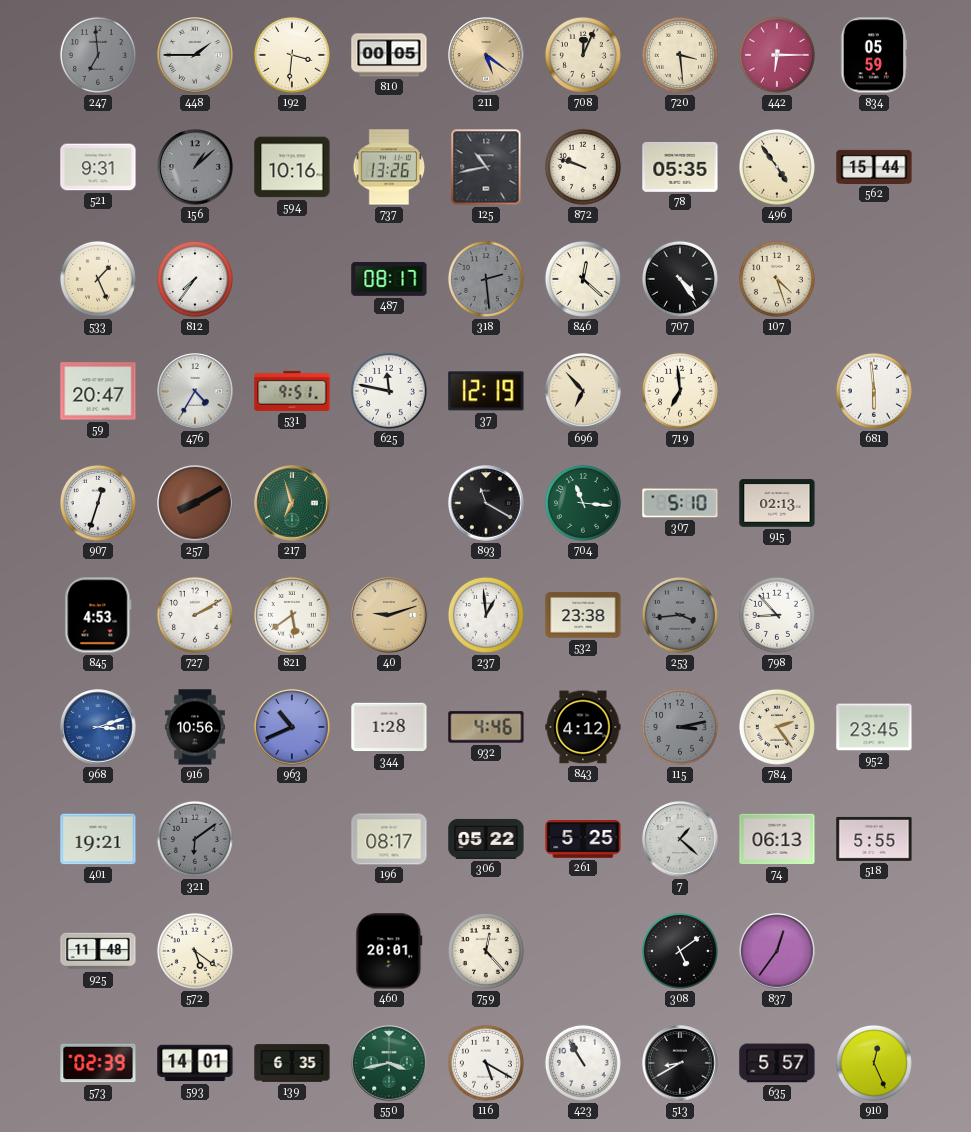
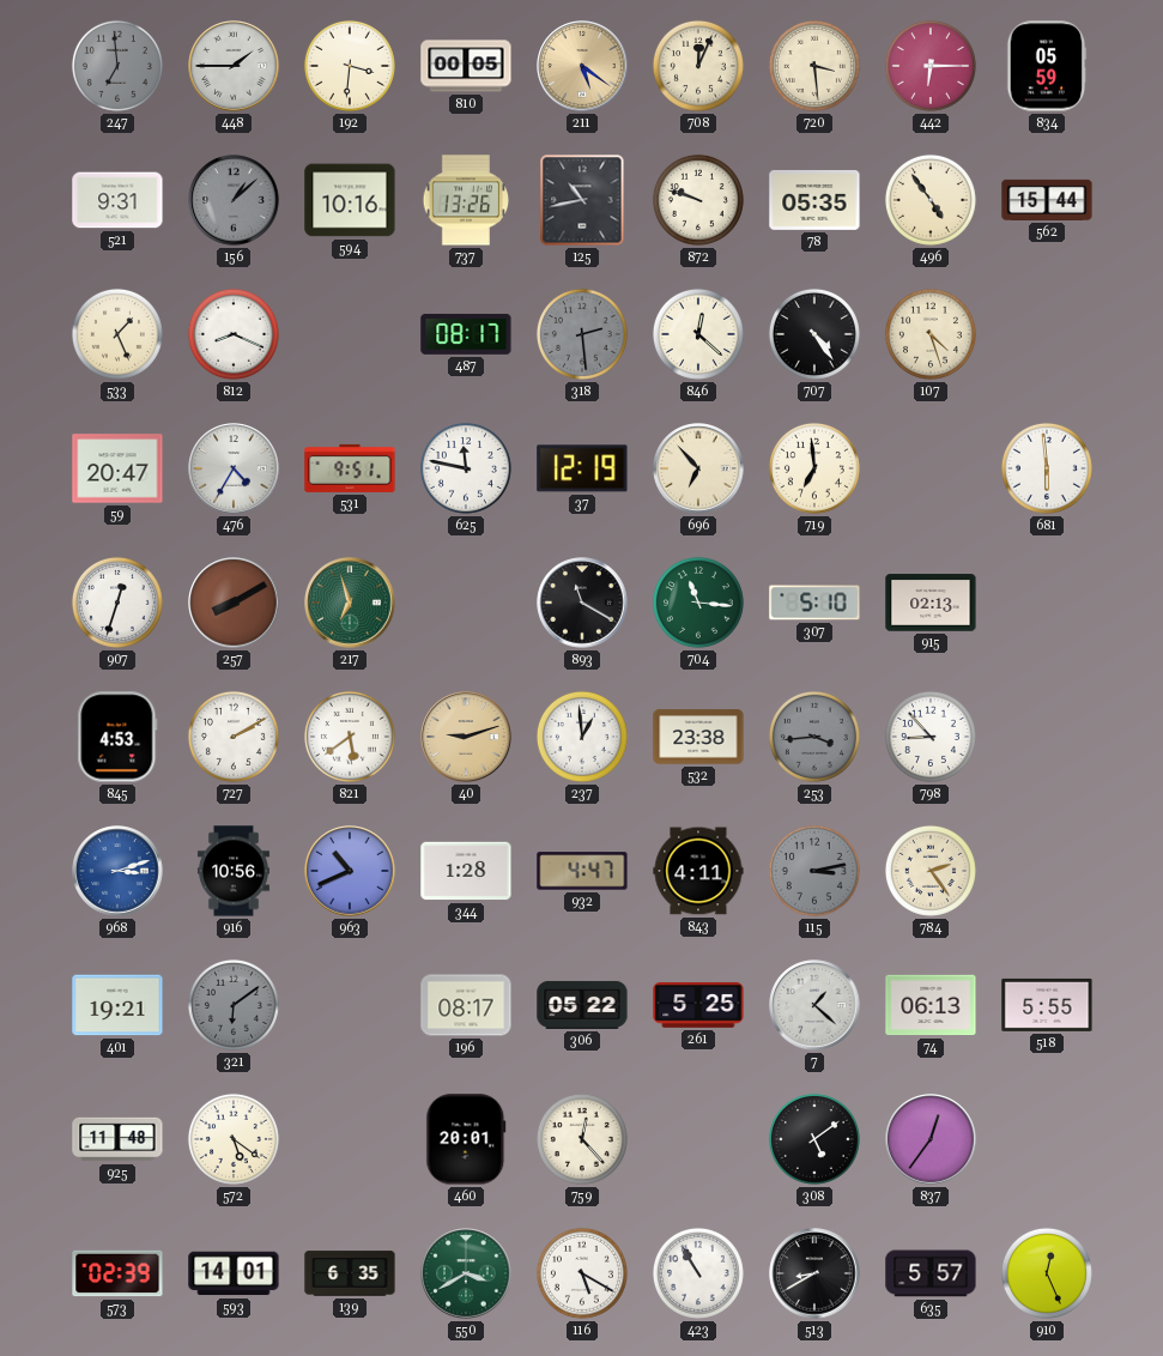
812: 7:36 -> 8:19 (234, 334)
932: 4:46 -> 4:47 (582, 871)
843: 4:12 -> 4:11 (698, 871)
952: 23:45 -> none (874, 727)
550: 3:43 -> 3:40 (466, 1273)
